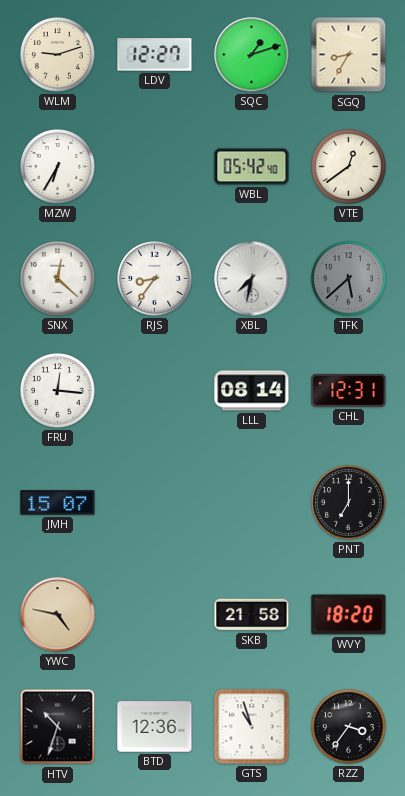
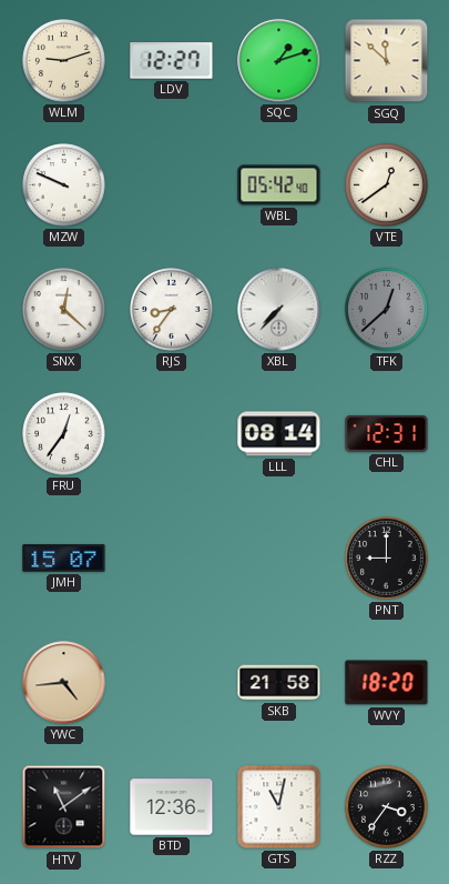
SGQ: 8:35 -> 11:52 (387, 61)
MZW: 6:35 -> 9:49 (64, 185)
XBL: 7:32 -> 7:37 (279, 310)
TFK: 5:38 -> 12:38 (387, 310)
FRU: 12:16 -> 12:36 (64, 434)
PNT: 7:00 -> 9:00 (387, 559)
YWC: 4:47 -> 4:44 (64, 683)
HTV: 10:33 -> 11:09 (64, 807)
GTS: 10:57 -> 11:02 (279, 807)
